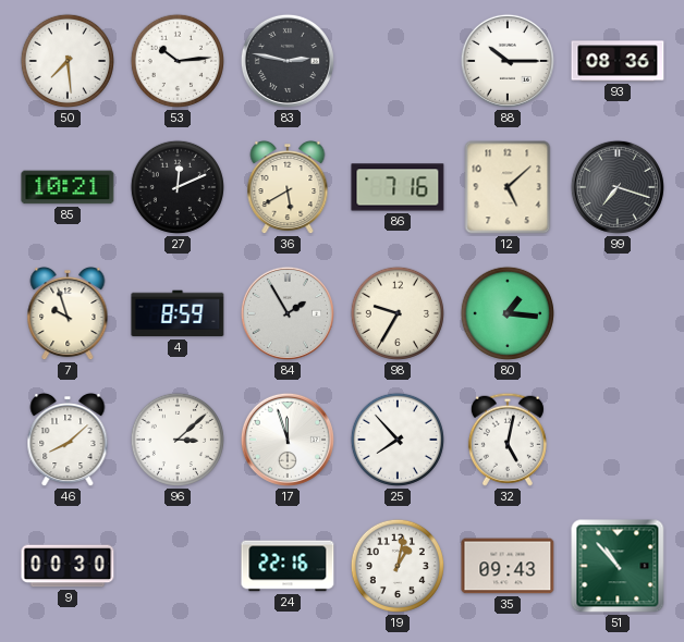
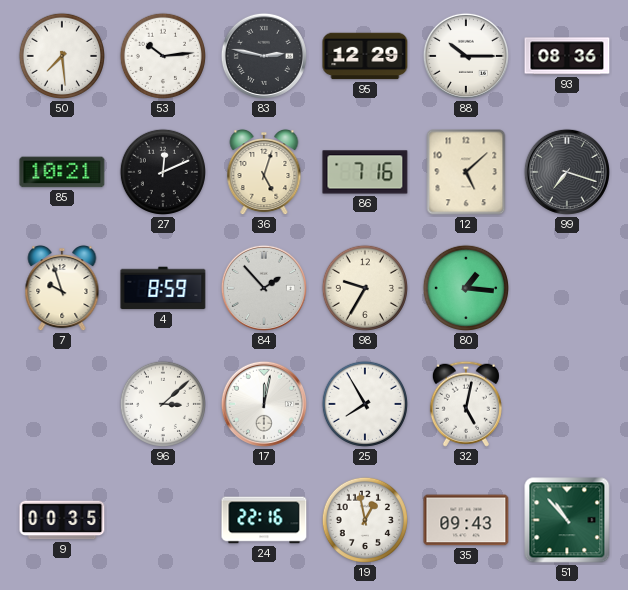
95: none -> 12:29 (365, 56)
36: 5:40 -> 5:03 (264, 172)
84: 1:55 -> 1:53 (264, 288)
46: 8:08 -> none (68, 440)
17: 11:57 -> 12:02 (264, 404)
25: 7:53 -> 7:55 (365, 404)
9: 00:30 -> 00:35 (62, 520)
19: 1:02 -> 12:58 (365, 520)
